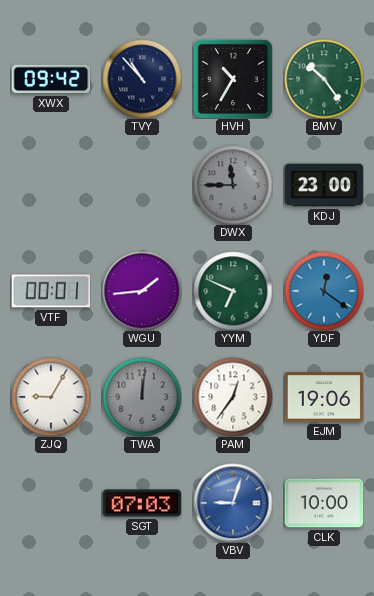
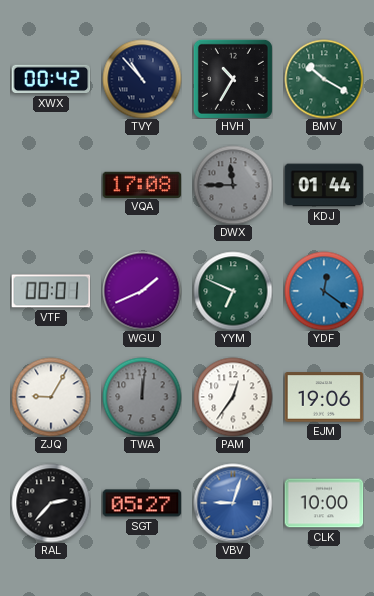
XWX: 09:42 -> 00:42 (51, 79)
BMV: 10:24 -> 10:20 (324, 79)
VQA: none -> 17:08 (142, 184)
KDJ: 23:00 -> 01:44 (324, 185)
WGU: 1:44 -> 1:41 (142, 291)
RAL: none -> 2:37 (51, 503)
SGT: 07:03 -> 05:27 (142, 503)
